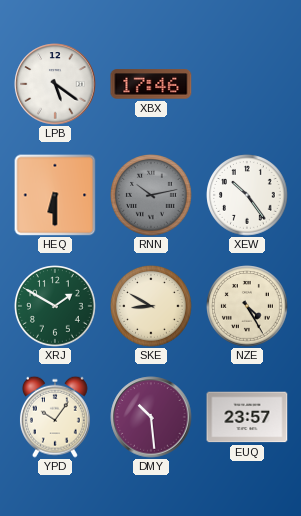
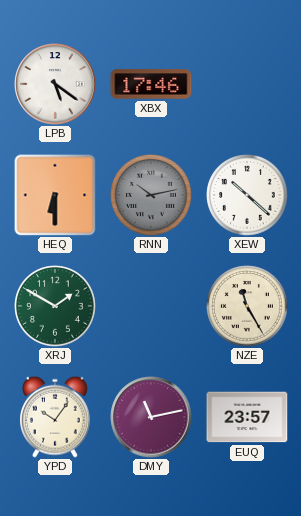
XEW: 10:24 -> 10:22 (247, 195)
SKE: 8:50 -> none (151, 306)
NZE: 4:25 -> 11:25 (247, 306)
DMY: 10:29 -> 11:13 (151, 417)
